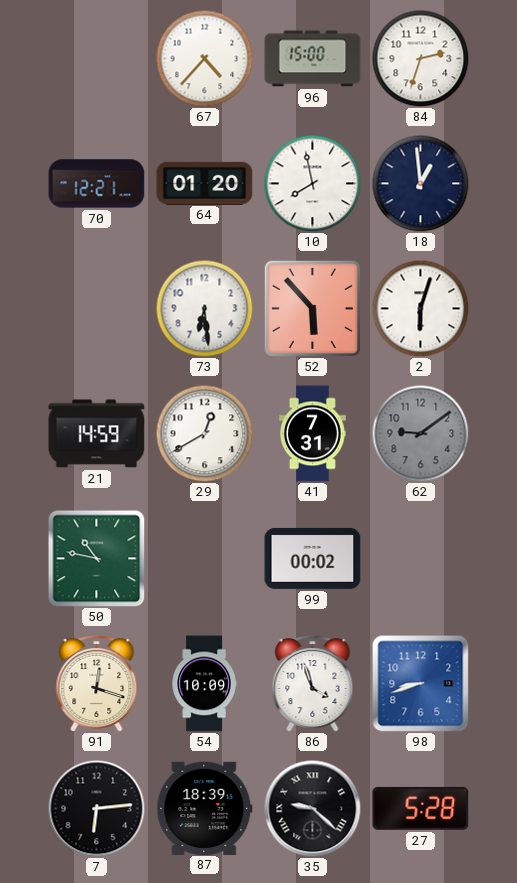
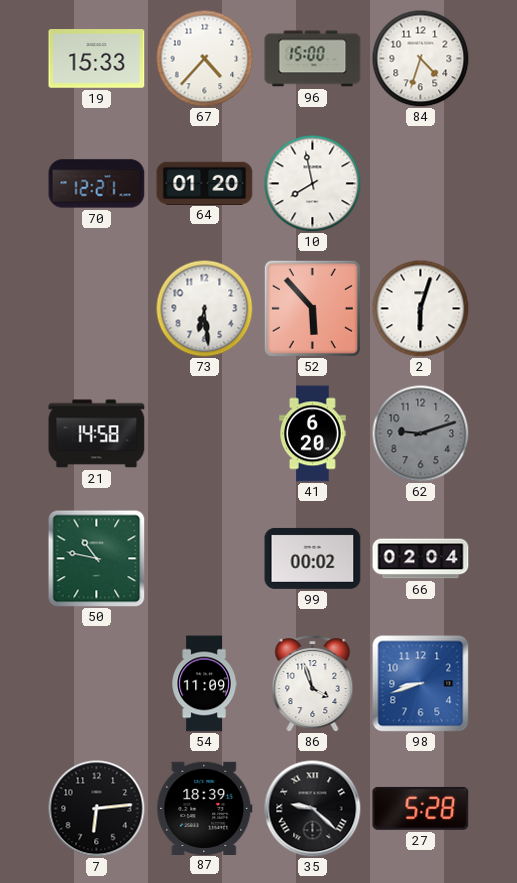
19: none -> 15:33 (97, 59)
84: 2:33 -> 4:33 (420, 58)
18: 12:59 -> none (420, 183)
21: 14:59 -> 14:58 (97, 434)
29: 12:40 -> none (204, 433)
41: 7:31 -> 6:20 (313, 434)
62: 9:09 -> 9:12 (420, 433)
66: none -> 02:04 (421, 559)
91: 12:18 -> none (97, 684)
54: 10:09 -> 11:09 (204, 684)
